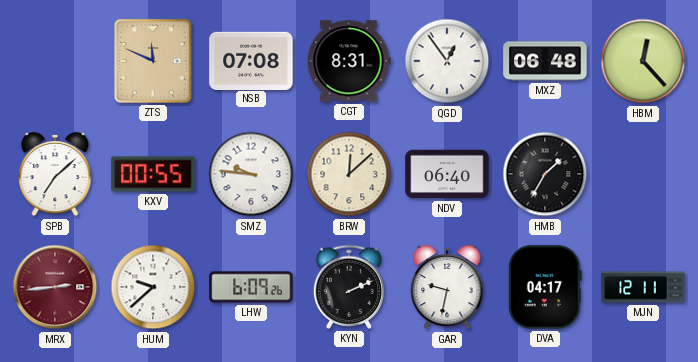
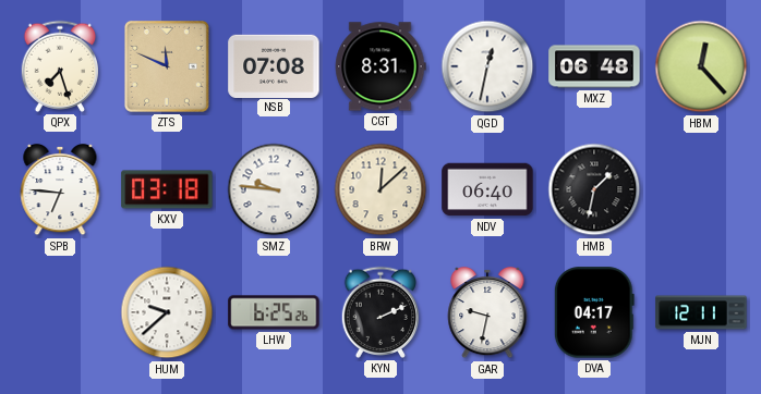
QPX: none -> 7:27 (59, 66)
QGD: 12:54 -> 12:32 (487, 66)
SPB: 7:08 -> 6:46 (60, 189)
KXV: 00:55 -> 03:18 (167, 189)
HMB: 1:35 -> 1:32 (594, 189)
MRX: 2:44 -> none (55, 287)
LHW: 6:09 -> 6:25 (274, 312)
